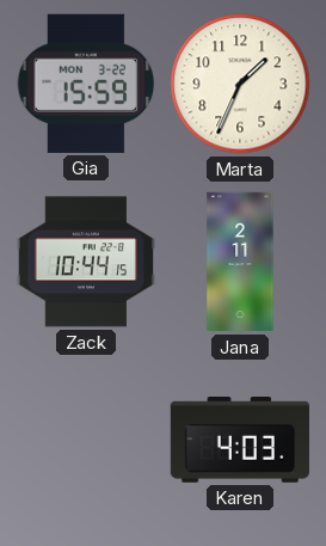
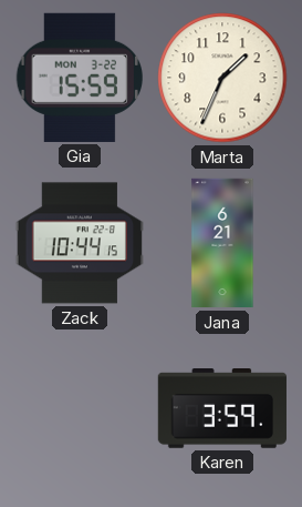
Jana: 2:11 -> 6:21 (222, 243)
Karen: 4:03 -> 3:59 (222, 409)
